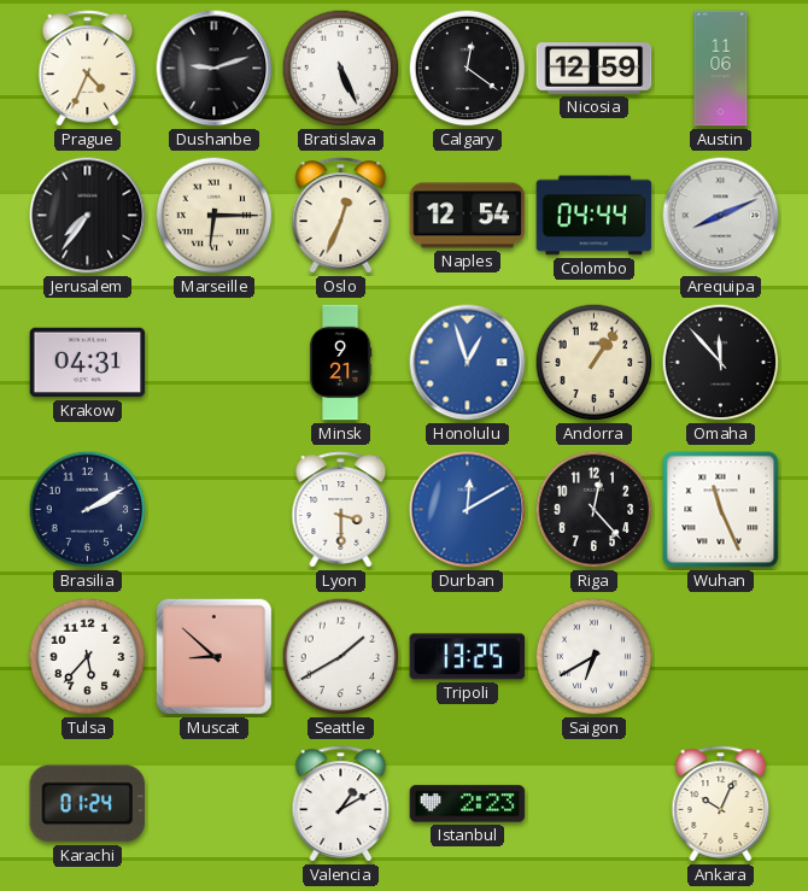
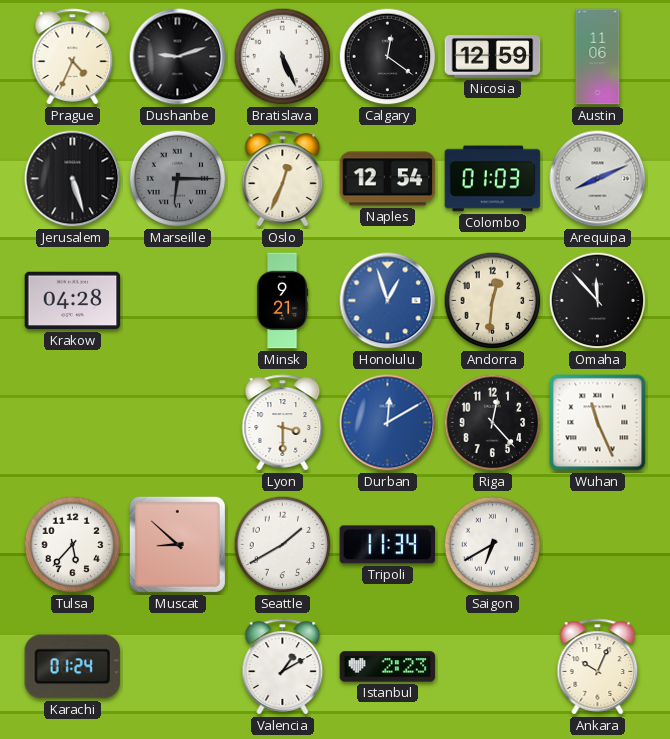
Jerusalem: 7:36 -> 5:27 (73, 179)
Marseille dial: cream -> grey (178, 179)
Colombo: 04:44 -> 01:03 (493, 179)
Krakow: 04:31 -> 04:28 (73, 301)
Andorra: 1:06 -> 12:31 (493, 301)
Brasilia: 2:10 -> none (88, 510)
Tripoli: 13:25 -> 11:34 (388, 545)
